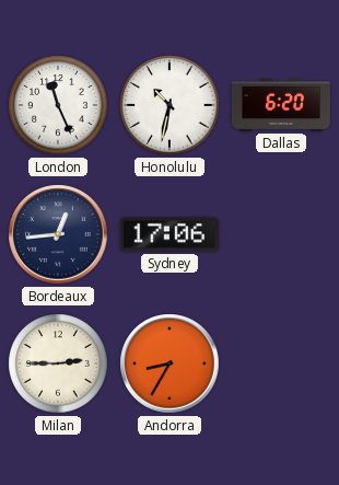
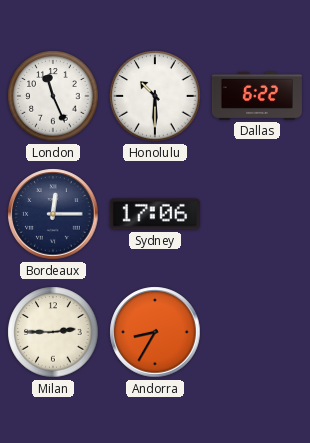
Honolulu: 10:32 -> 10:30 (155, 96)
Dallas: 6:20 -> 6:22 (257, 96)
Bordeaux: 12:44 -> 12:15 (53, 214)
